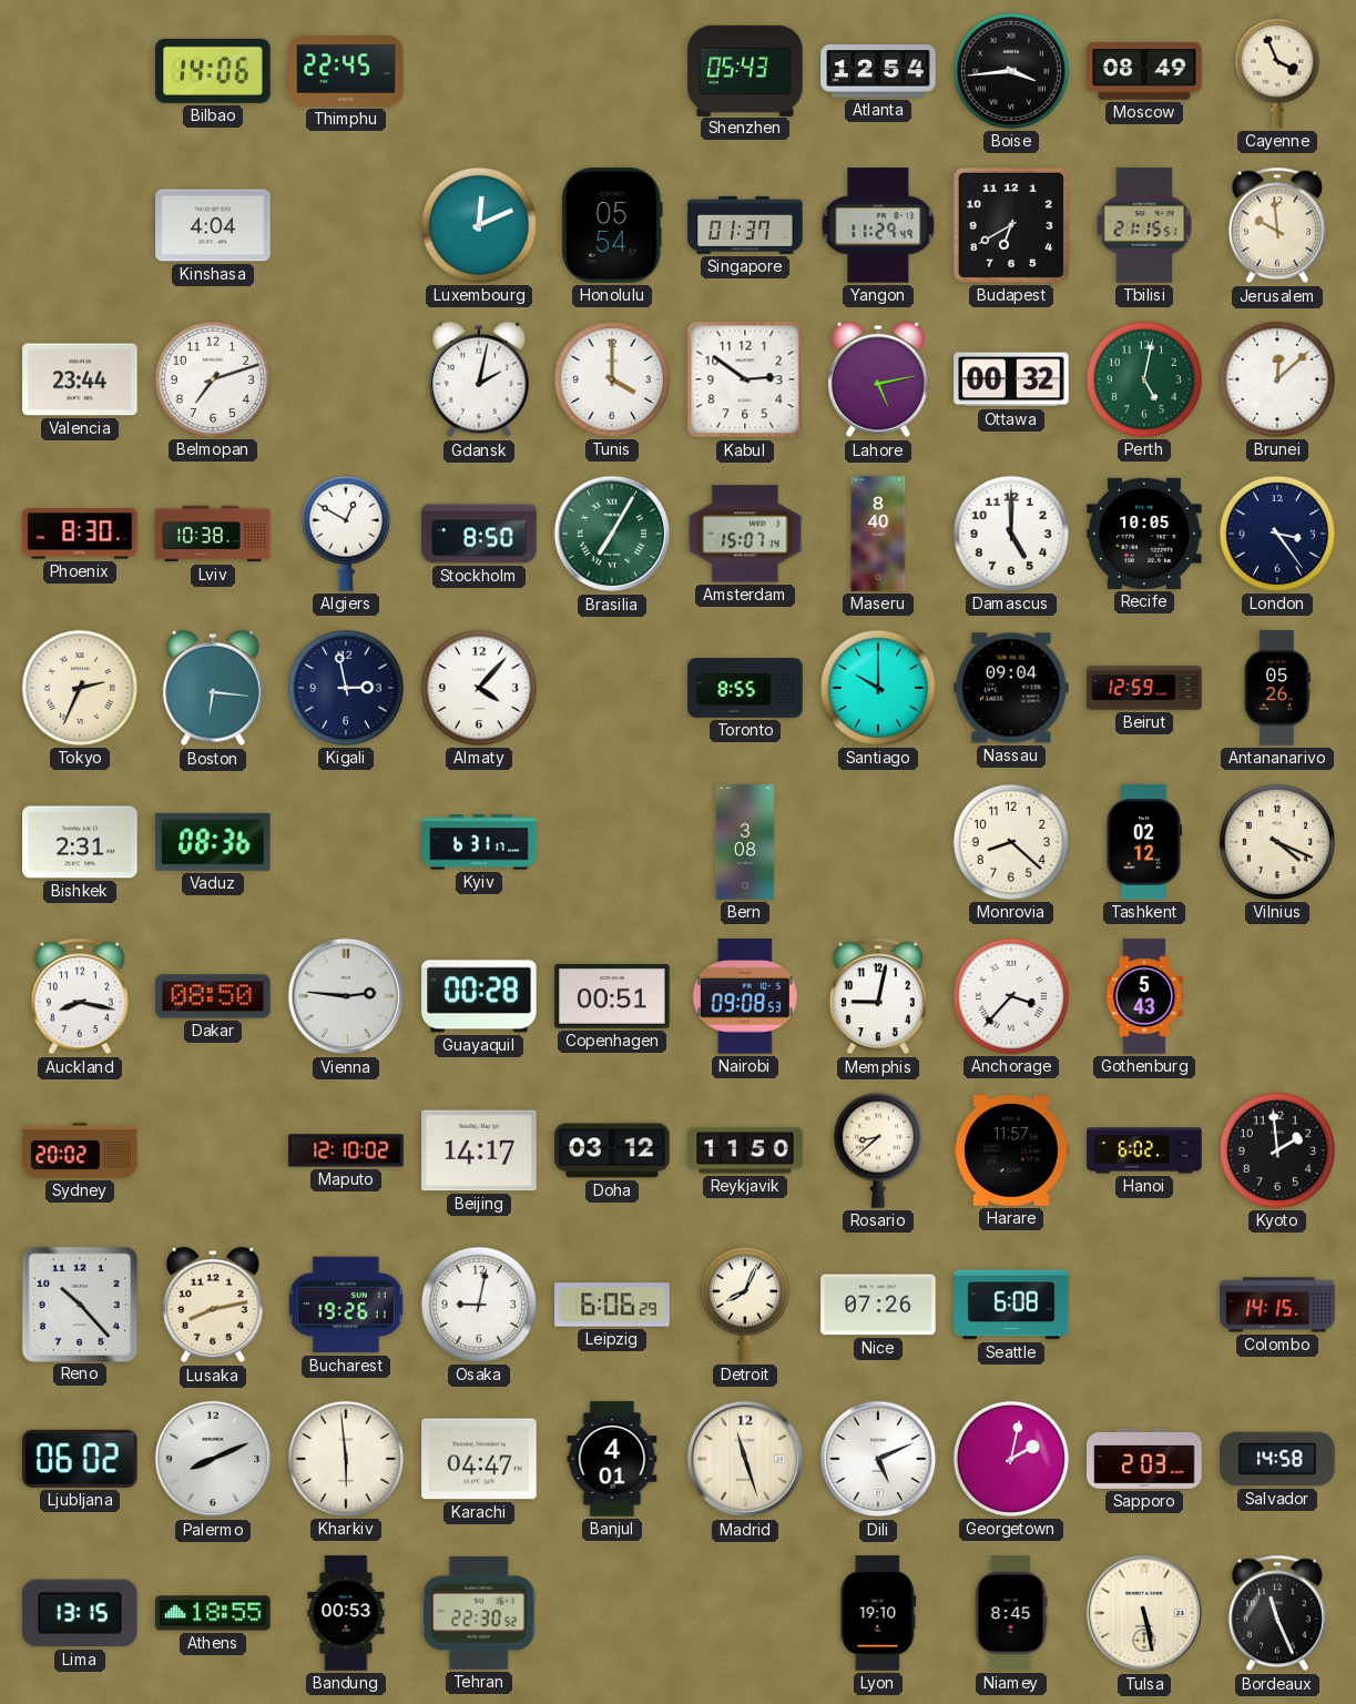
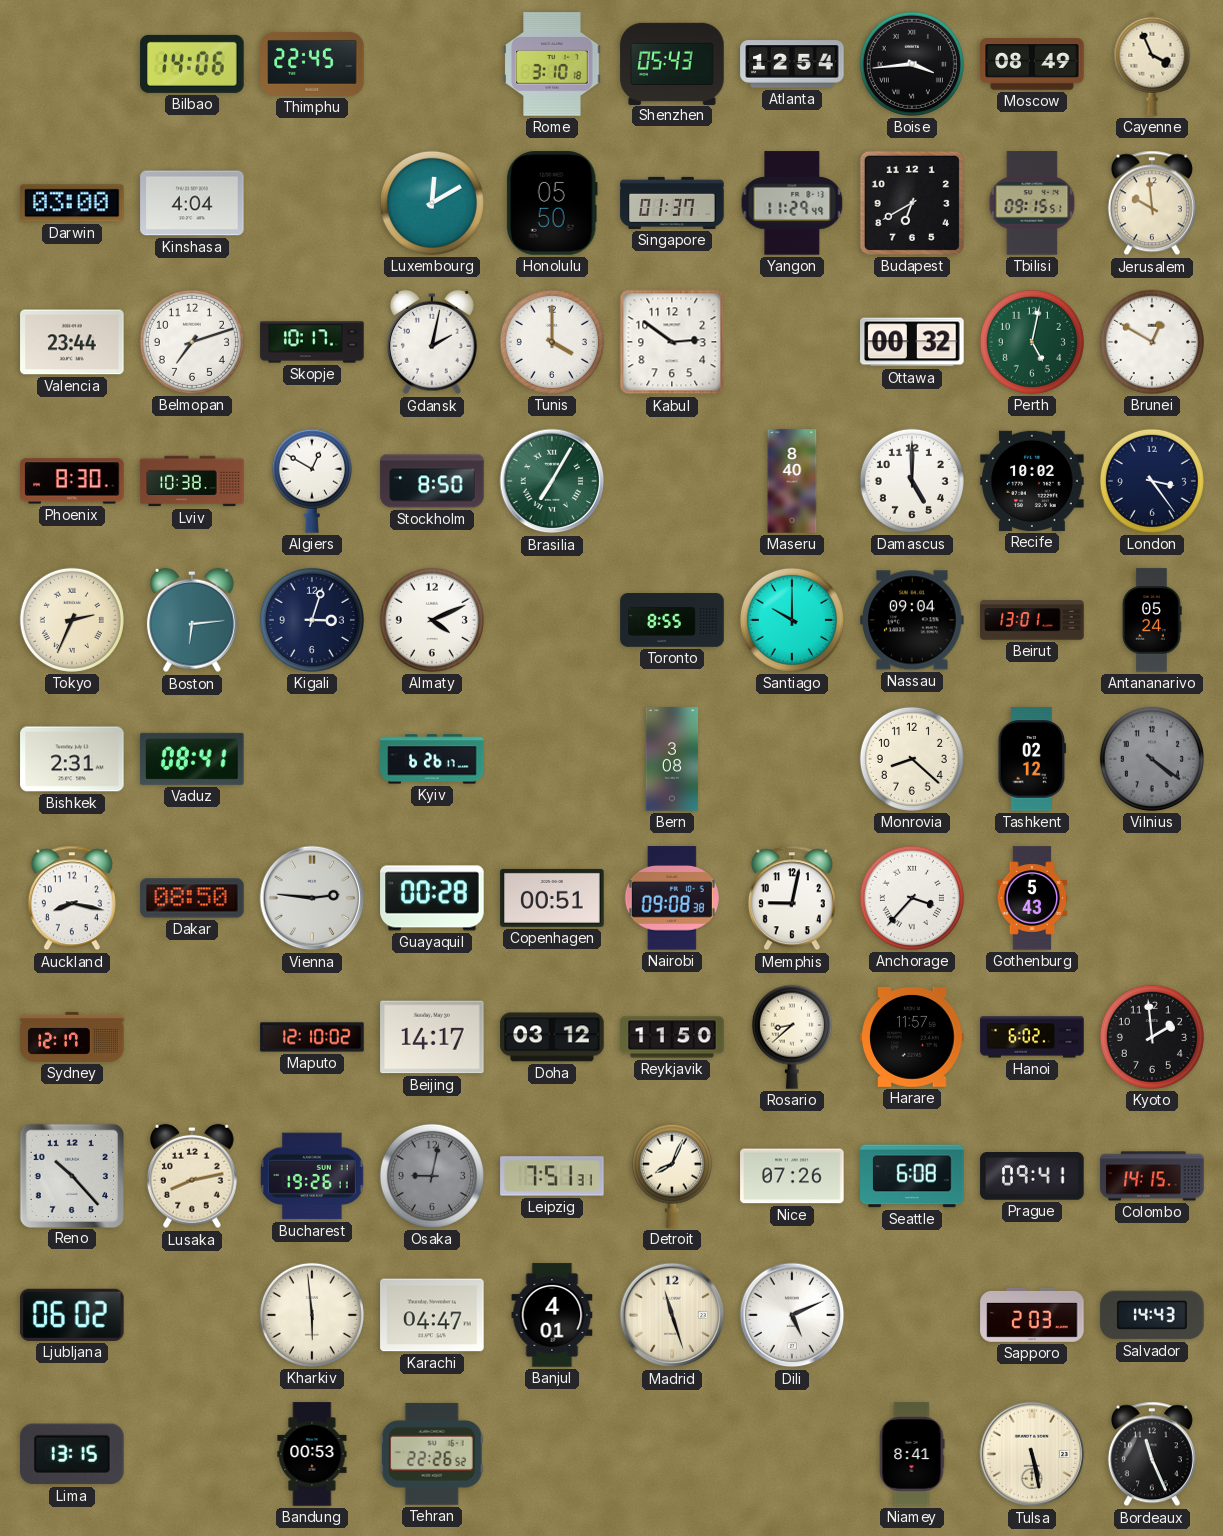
Rome: none -> 3:10 (552, 64)
Darwin: none -> 03:00 (72, 203)
Luxembourg: 12:11 -> 12:10 (432, 203)
Honolulu: 05:54 -> 05:50 (552, 203)
Tbilisi: 21:15 -> 09:15 (1032, 203)
Skopje: none -> 10:17 (312, 342)
Lahore: 5:13 -> none (878, 379)
Brunei: 12:08 -> 12:50 (1152, 342)
Amsterdam: 15:07 -> none (745, 534)
Recife: 10:05 -> 10:02 (1032, 481)
Boston: 6:16 -> 6:14 (192, 620)
Kigali: 2:58 -> 3:03 (312, 620)
Almaty: 4:07 -> 4:11 (432, 620)
Beirut: 12:59 -> 13:01 (1032, 620)
Antananarivo: 05:26 -> 05:24 (1152, 620)
Vaduz: 08:36 -> 08:41 (192, 759)
Kyiv: 6:31 -> 6:26 (432, 759)
Vilnius: 4:19 -> 4:21 (1152, 759)
Vilnius dial: cream -> grey (1152, 759)
Nairobi: 09:08:53 -> 09:08:38 (672, 898)
Sydney: 20:02 -> 12:17 (72, 1037)
Osaka dial: white -> grey (432, 1176)
Leipzig: 6:06 -> 7:51 (552, 1176)
Prague: none -> 09:41 (1032, 1177)
Palermo: 8:11 -> none (213, 1459)
Georgetown: 2:02 -> none (1011, 1459)
Salvador: 14:58 -> 14:43 (1152, 1315)
Athens: 18:55 -> none (213, 1613)
Tehran: 22:30 -> 22:26 (432, 1454)
Lyon: 19:10 -> none (878, 1613)
Niamey: 8:45 -> 8:41 (912, 1454)
